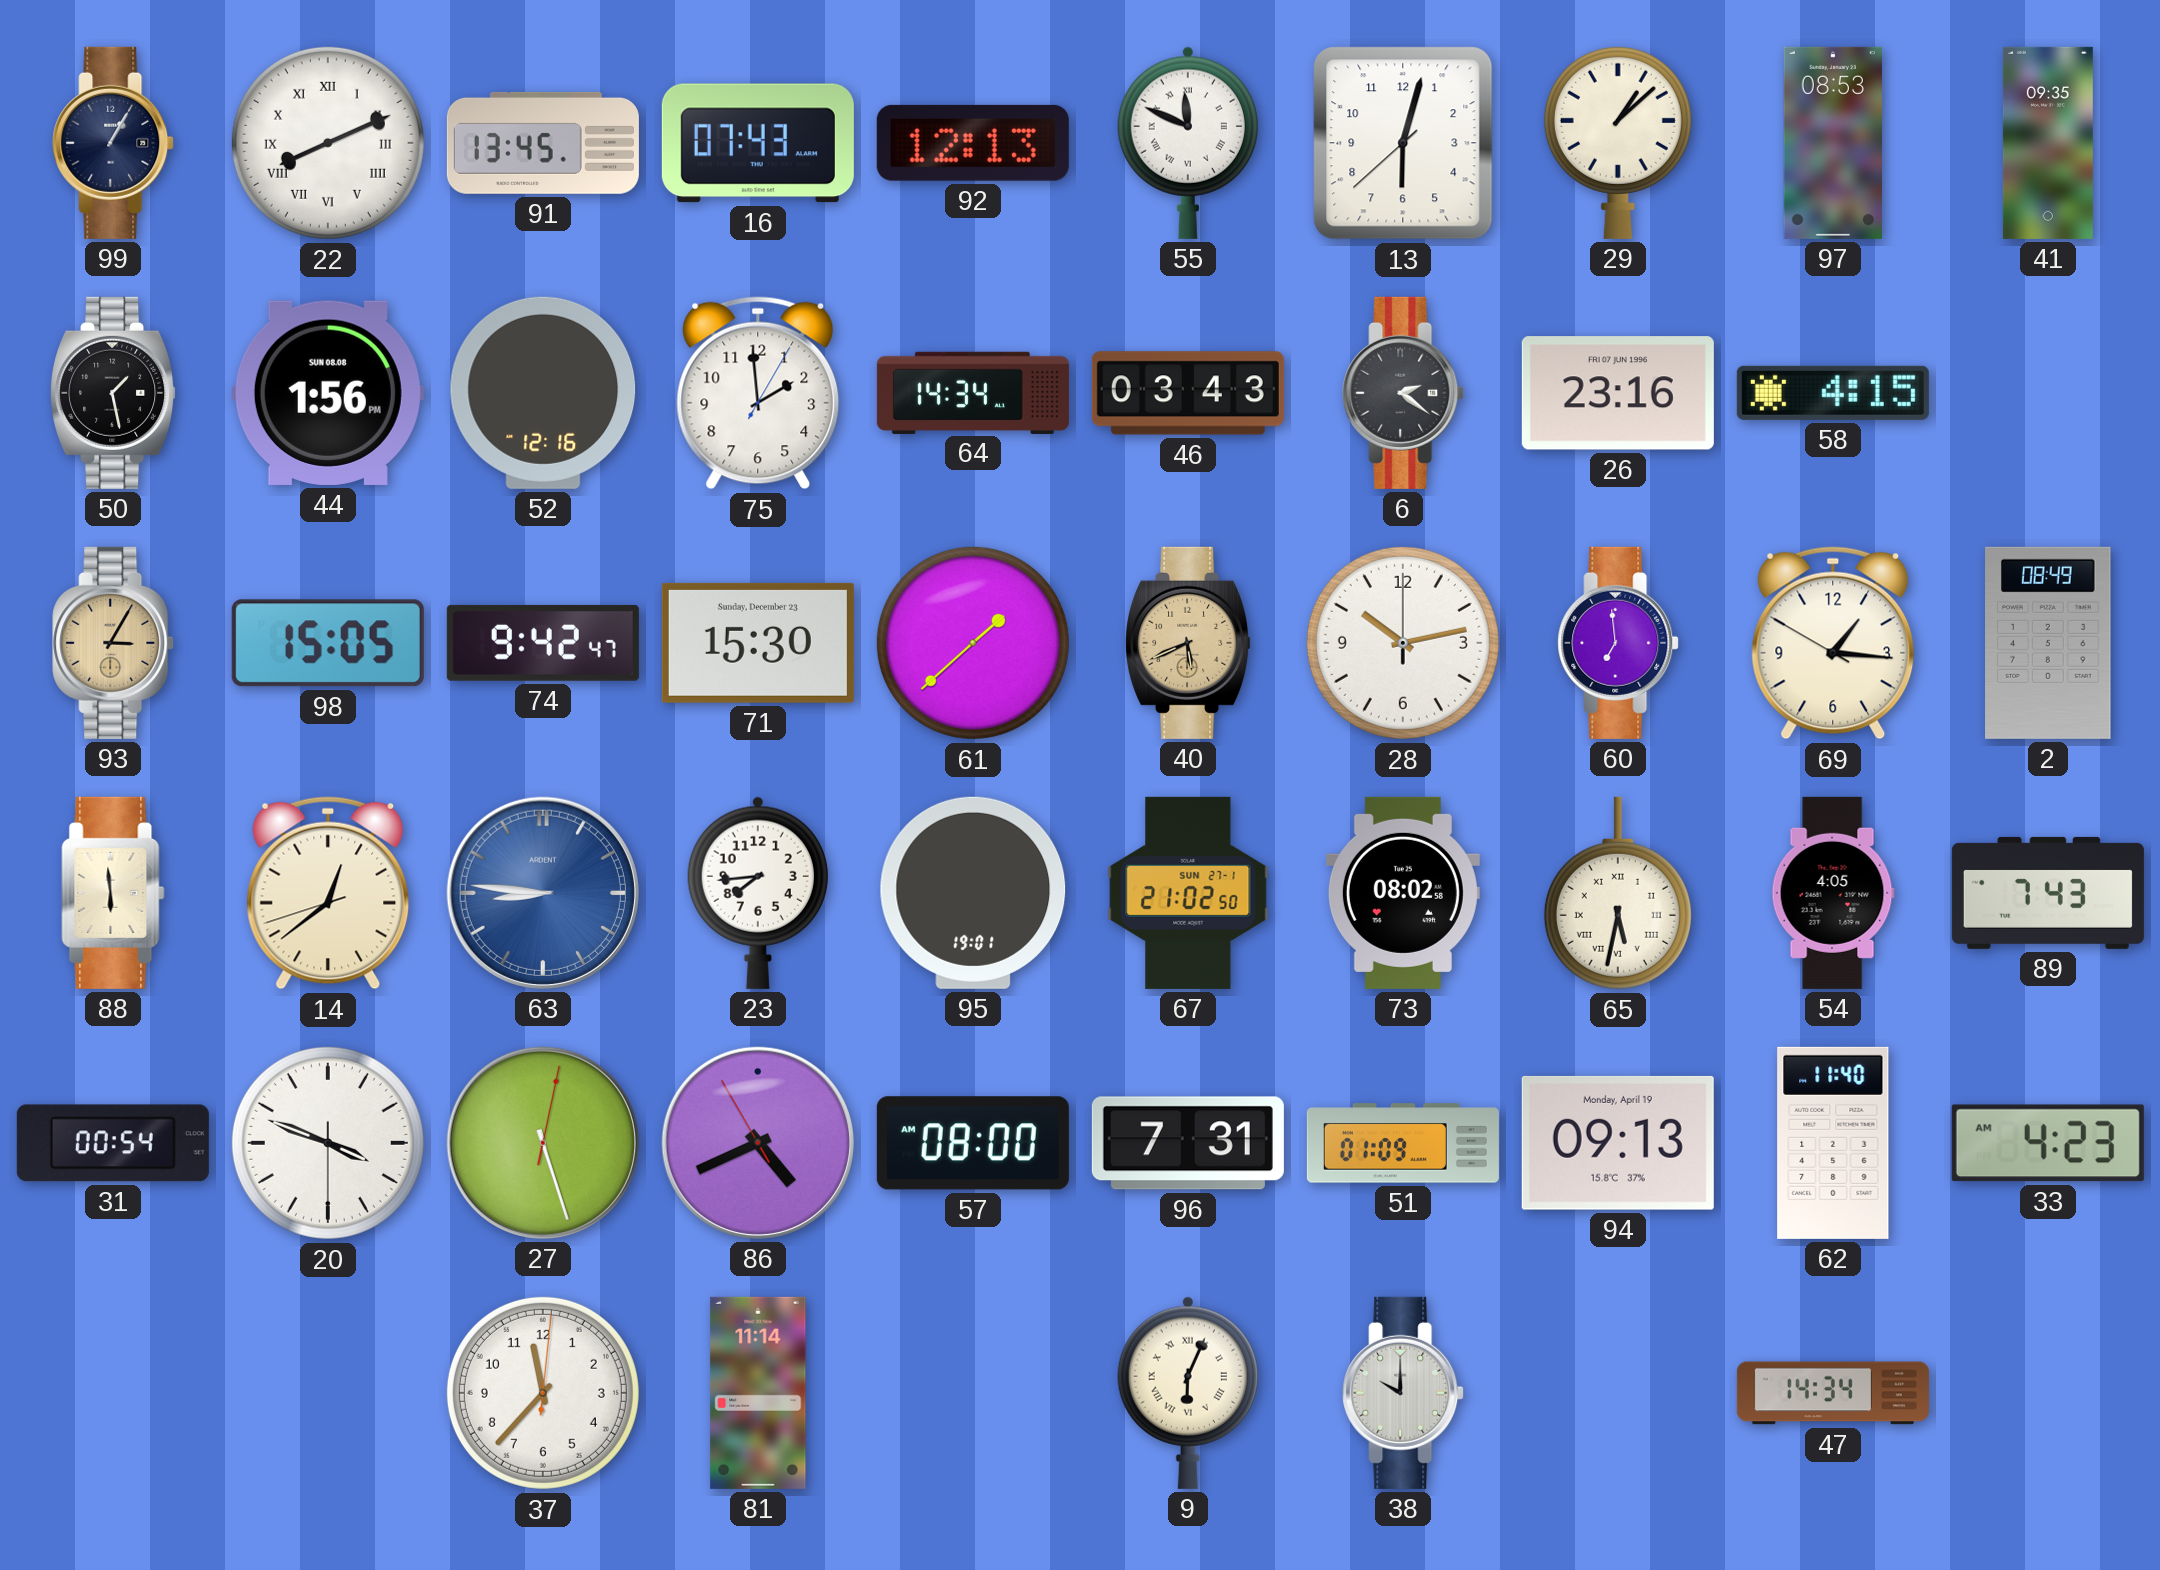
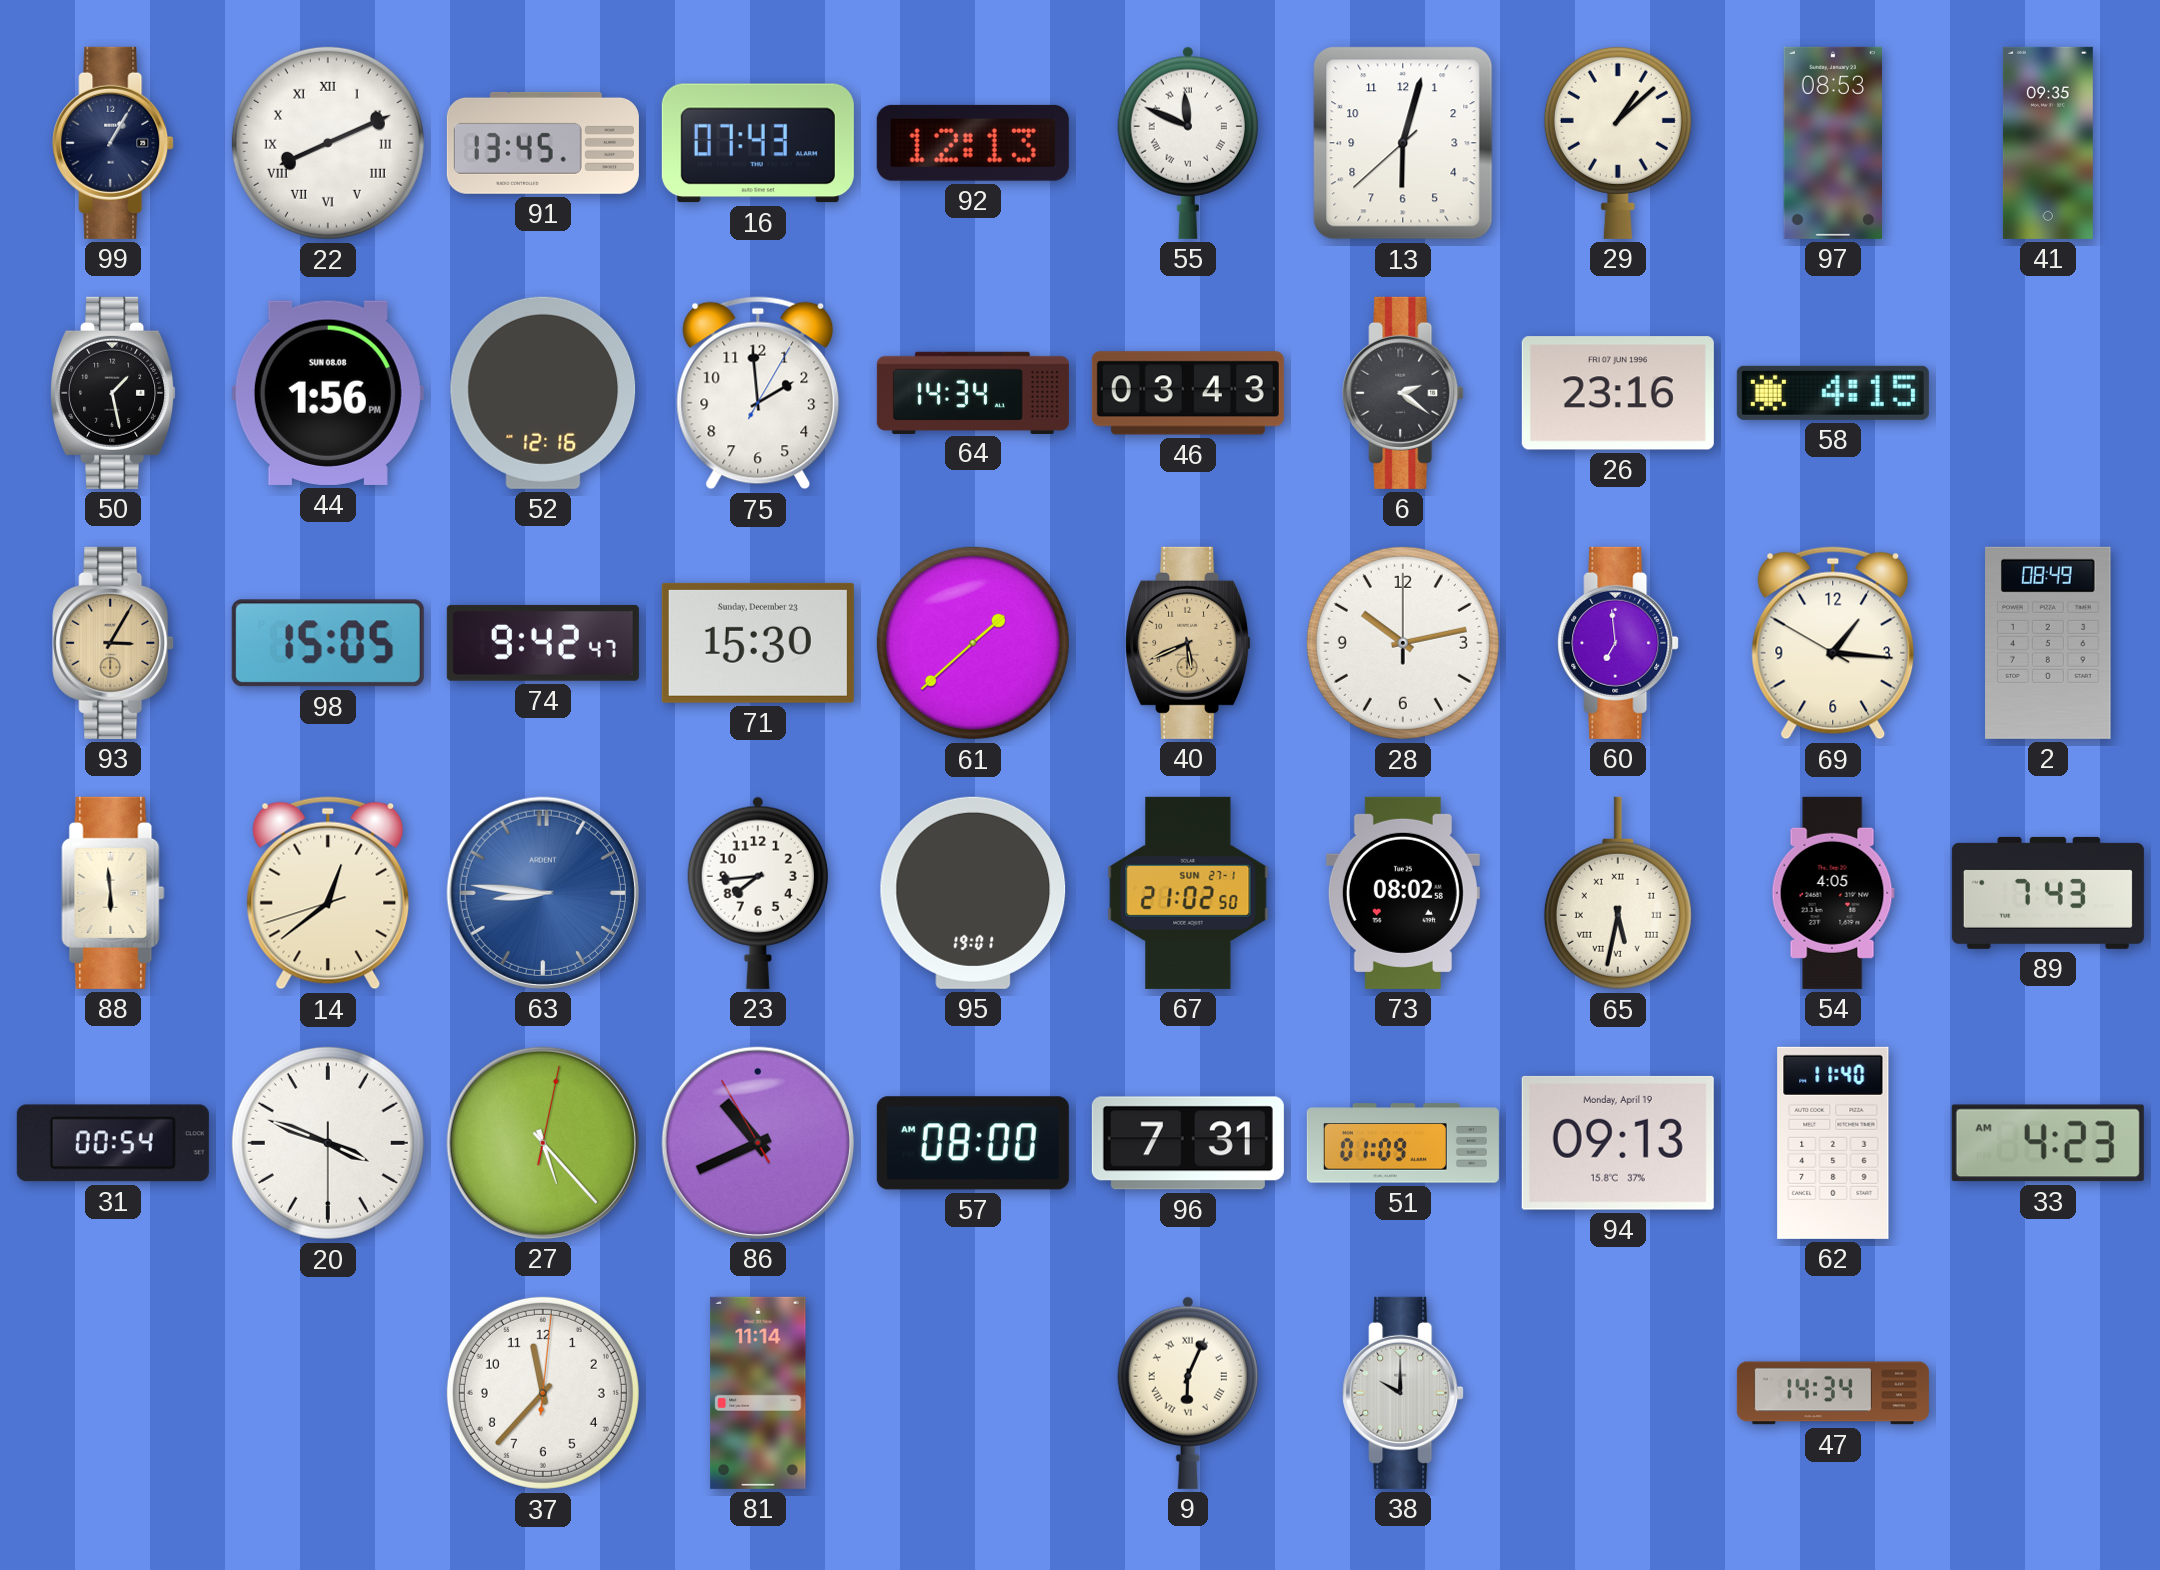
27: 5:27 -> 5:23 (543, 1143)
86: 4:40 -> 10:40 (758, 1143)
